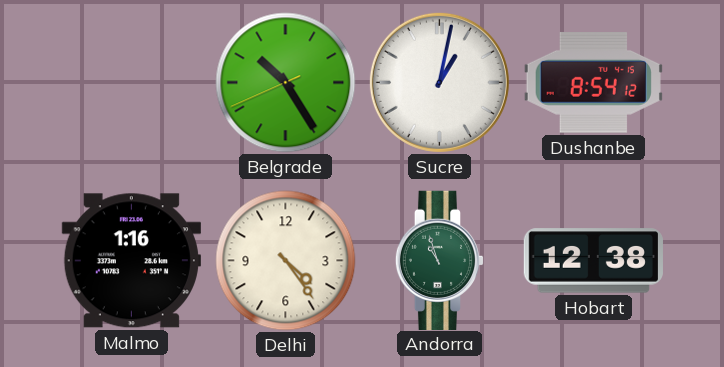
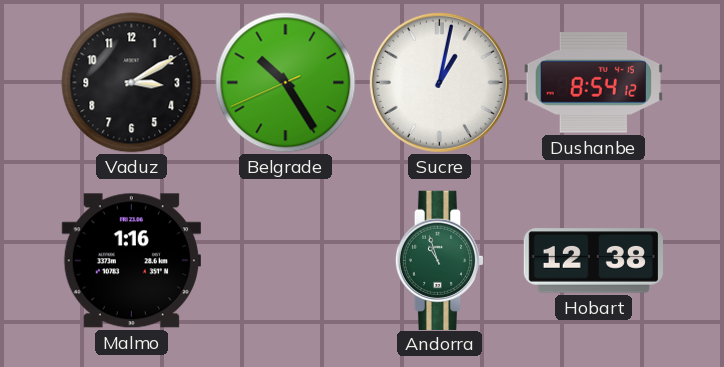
Vaduz: none -> 3:10 (132, 83)
Delhi: 4:24 -> none (286, 261)
